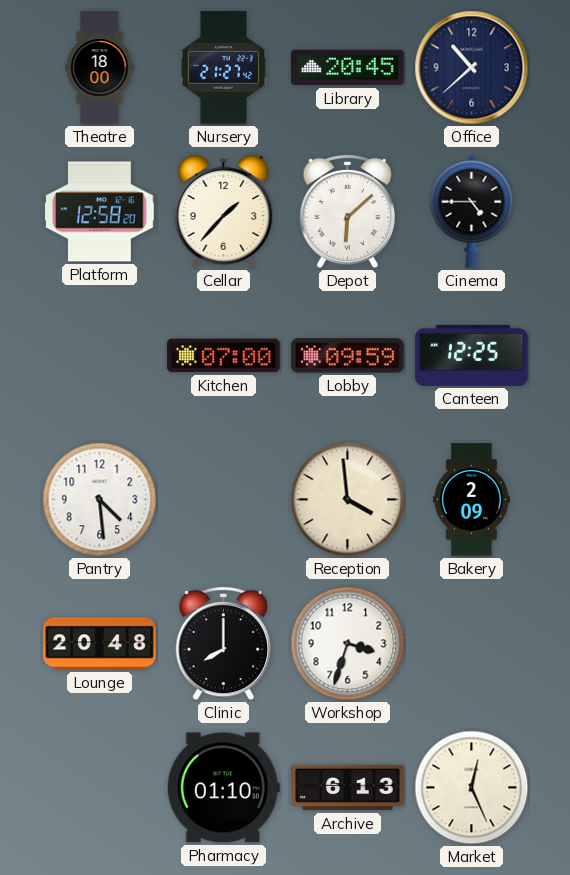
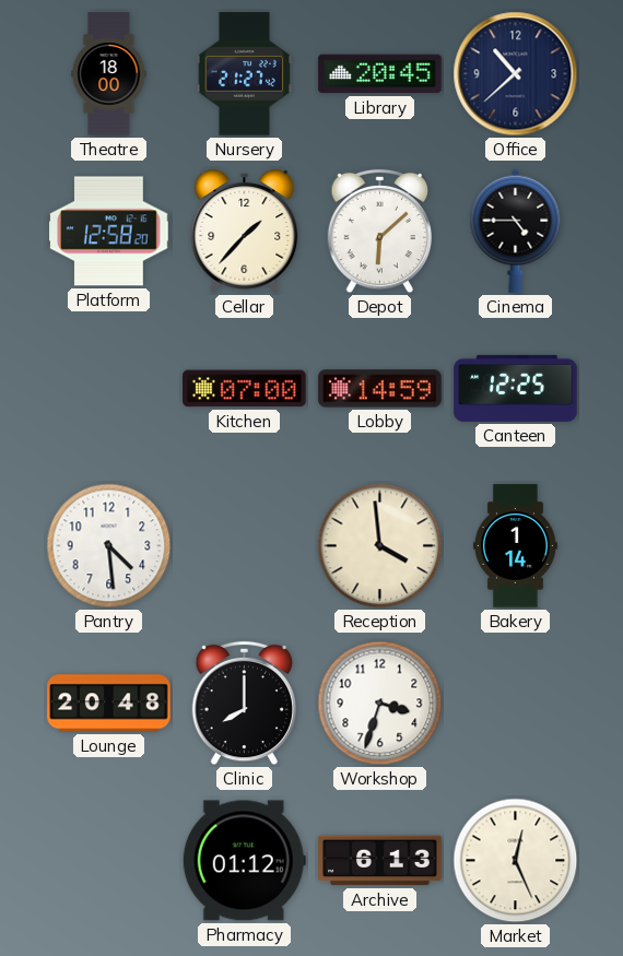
Lobby: 09:59 -> 14:59 (380, 389)
Bakery: 2:09 -> 1:14 (515, 546)
Pharmacy: 01:10 -> 01:12 (244, 861)
